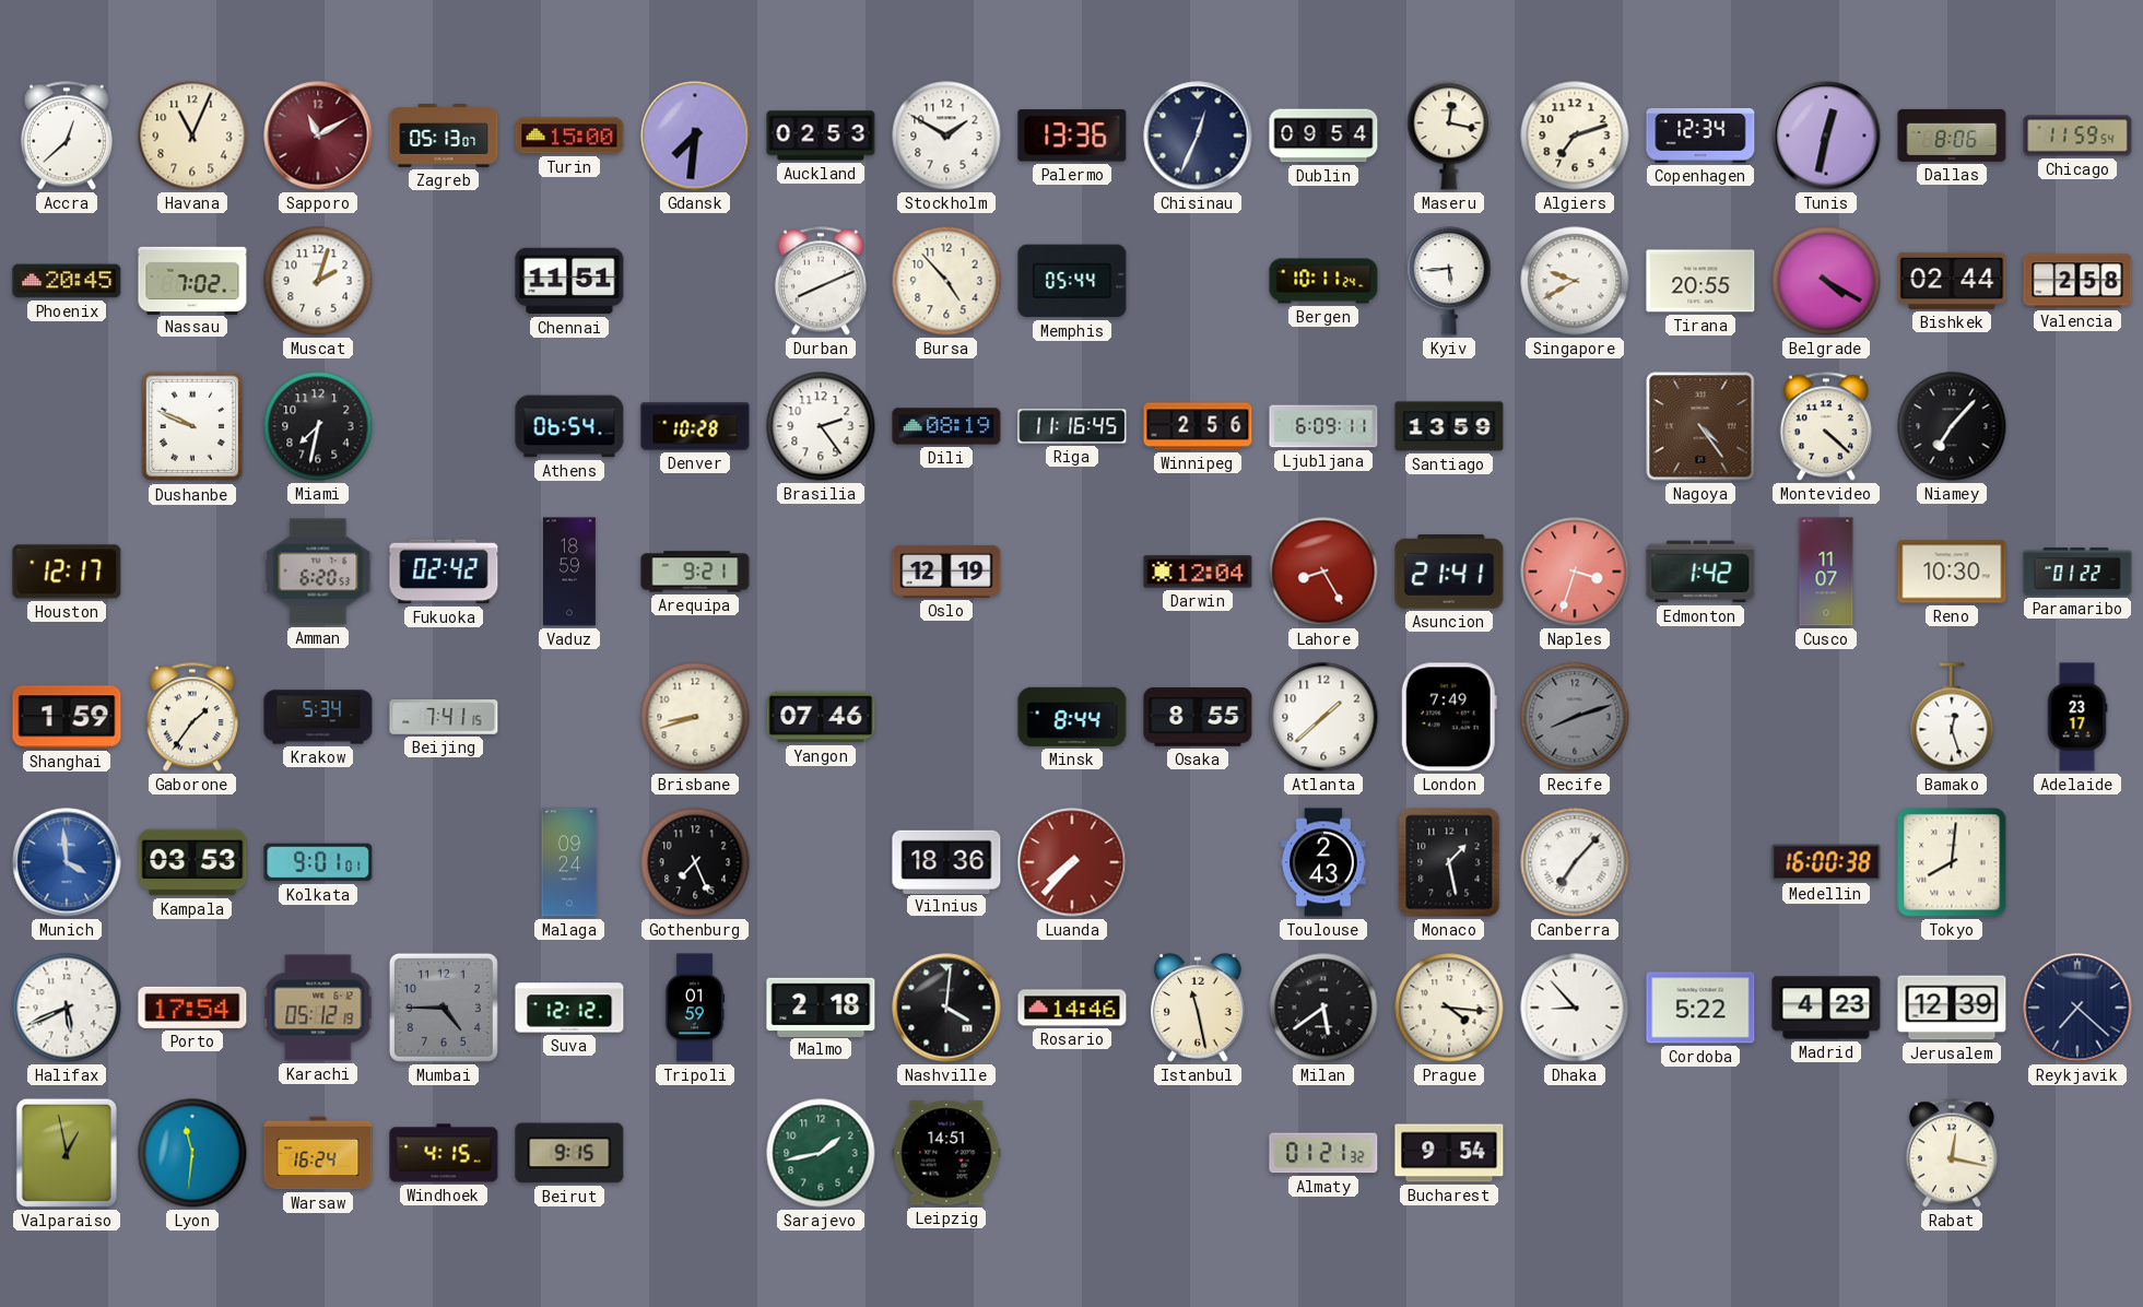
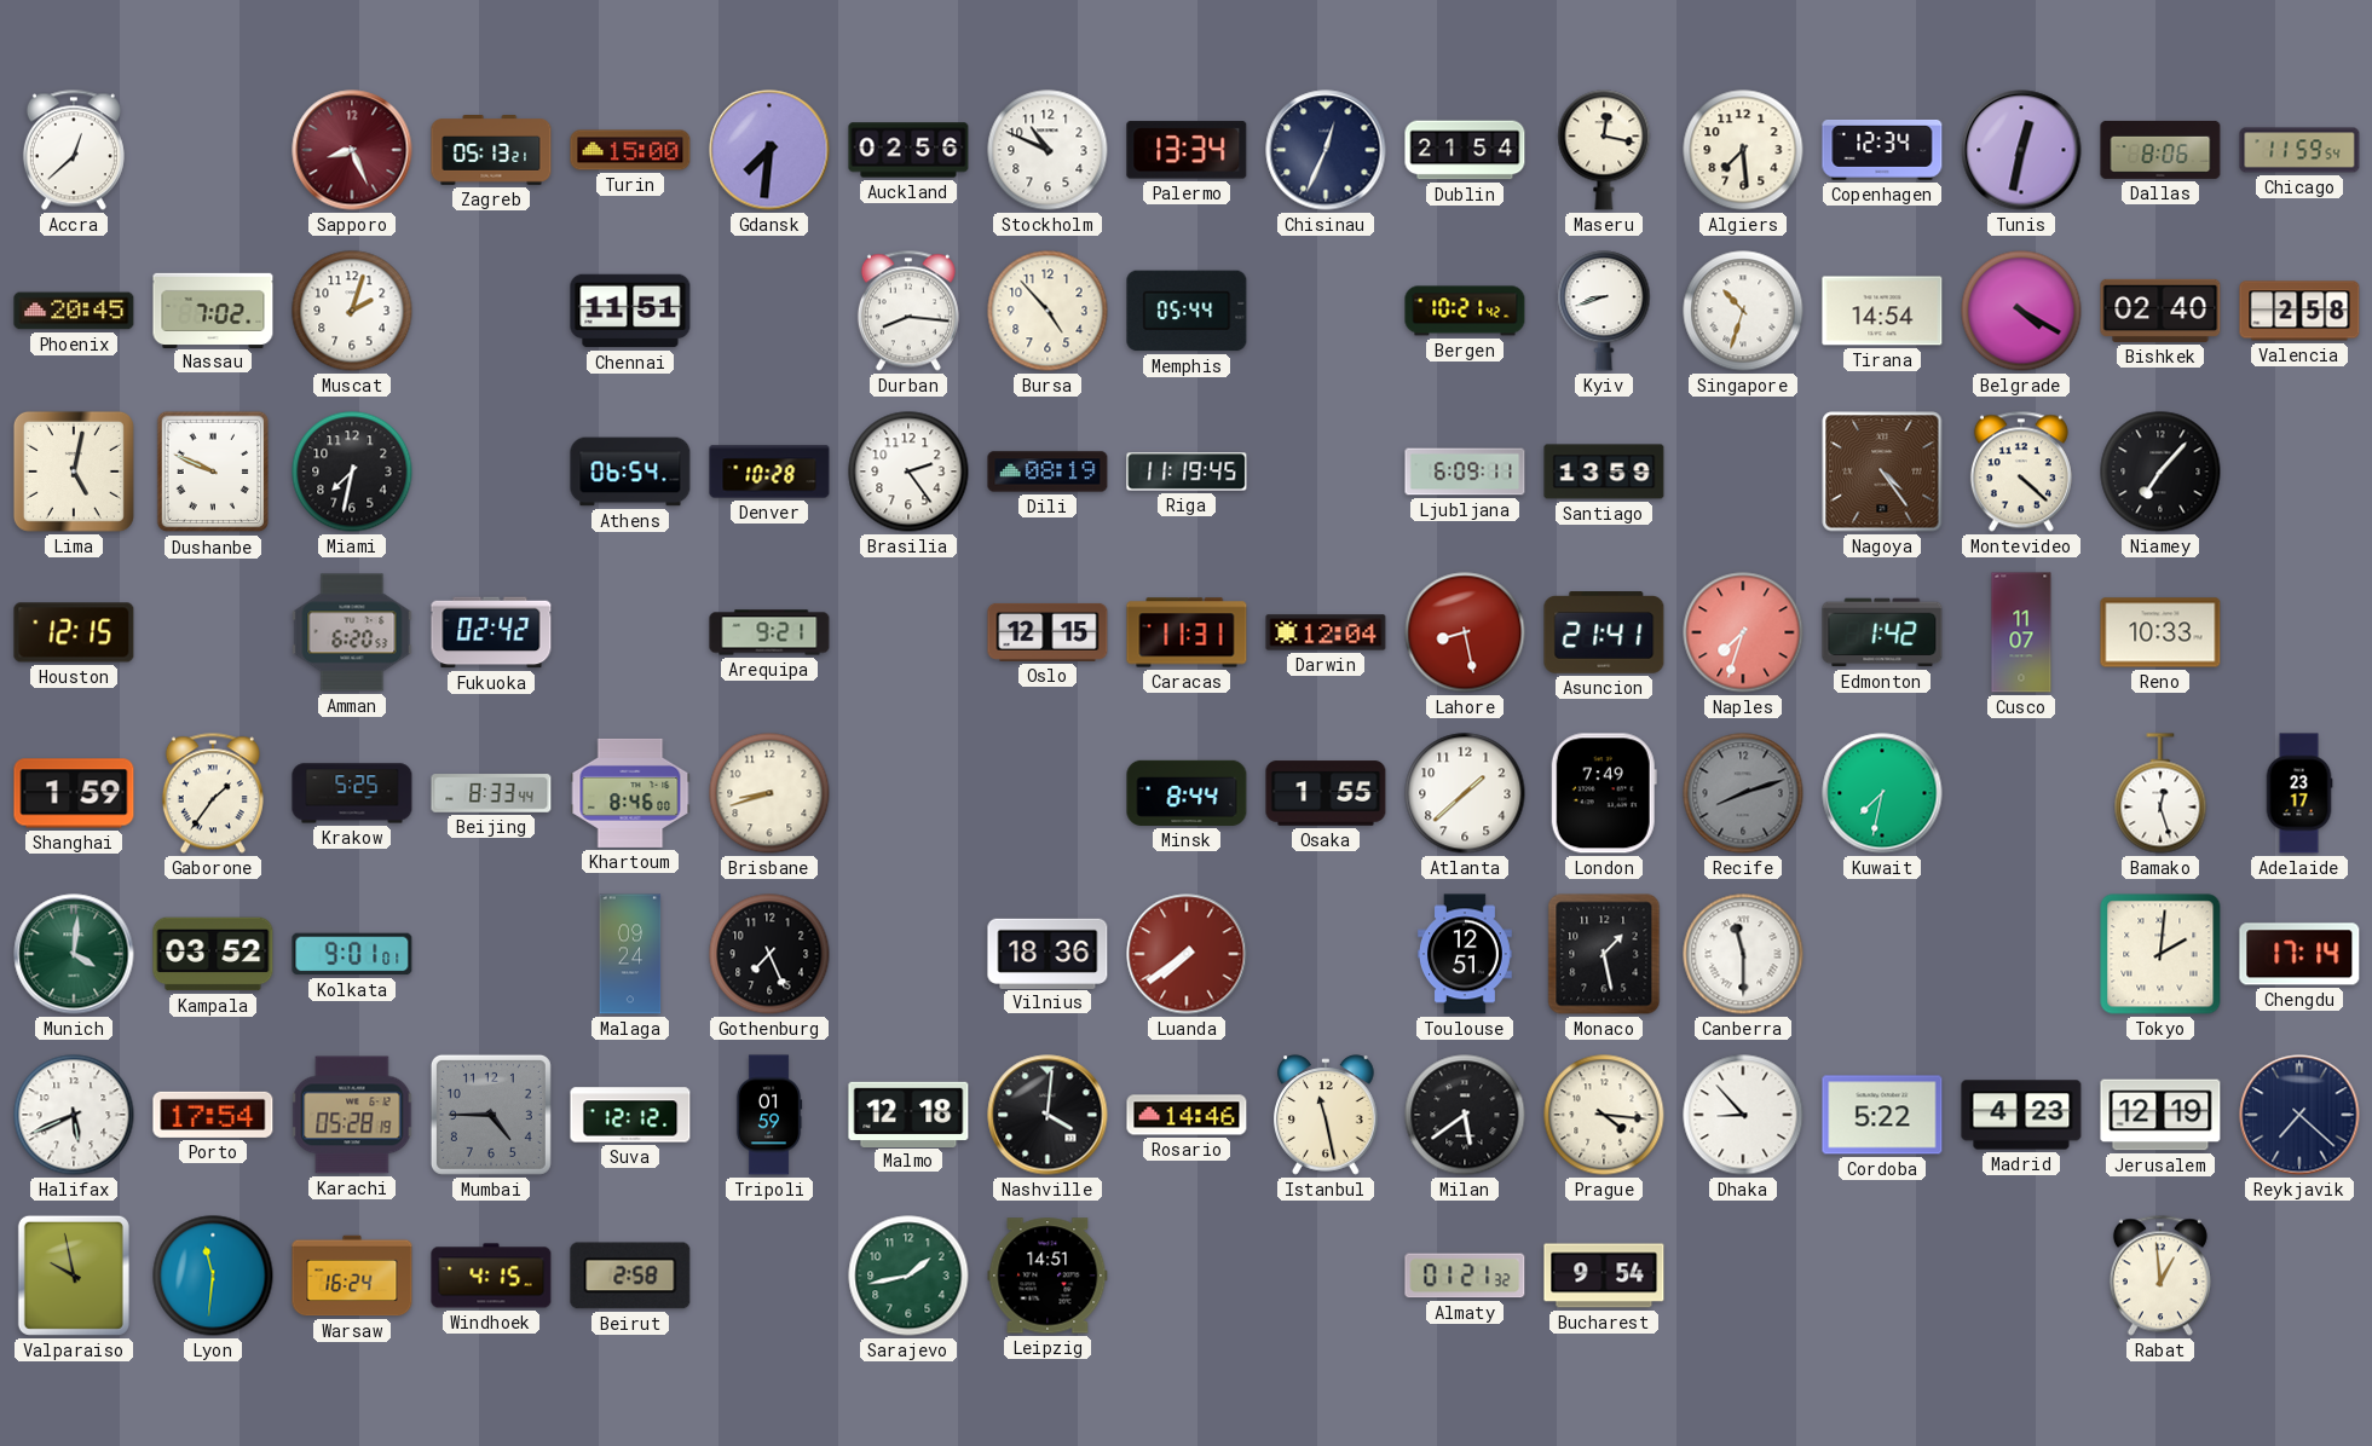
Havana: 11:04 -> none (192, 136)
Sapporo: 11:10 -> 8:26 (352, 150)
Zagreb: 05:13:07 -> 05:13:21 (491, 151)
Auckland: 02:53 -> 02:56 (908, 150)
Stockholm: 1:50 -> 10:49 (1048, 150)
Palermo: 13:36 -> 13:34 (1187, 150)
Dublin: 09:54 -> 21:54 (1465, 150)
Algiers: 7:12 -> 7:29 (1743, 150)
Durban: 8:11 -> 8:16 (908, 311)
Bergen: 10:11 -> 10:21 (1465, 311)
Kyiv: 5:44 -> 8:42 (1604, 311)
Singapore: 9:40 -> 10:33 (1743, 311)
Tirana: 20:55 -> 14:54 (1882, 311)
Bishkek: 02:44 -> 02:40 (2160, 311)
Lima: none -> 5:02 (74, 472)
Riga: 11:16 -> 11:19 (1187, 472)
Winnipeg: 2:56 -> none (1198, 426)
Houston: 12:17 -> 12:15 (74, 632)
Vaduz: 18:59 -> none (569, 572)
Oslo: 12:19 -> 12:15 (1048, 632)
Caracas: none -> 11:31 (1187, 632)
Lahore: 8:25 -> 8:28 (1465, 632)
Naples: 3:33 -> 7:33 (1743, 632)
Reno: 10:30 -> 10:33 (2160, 632)
Paramaribo: 01:22 -> none (2077, 572)
Krakow: 5:34 -> 5:25 (352, 793)
Beijing: 7:41 -> 8:33 (491, 793)
Khartoum: none -> 8:46 (630, 793)
Yangon: 07:46 -> none (821, 717)
Osaka: 8:55 -> 1:55 (1326, 793)
Kuwait: none -> 7:32 (1882, 793)
Munich: 3:59 -> 4:01 (74, 954)
Munich dial: blue -> green (74, 954)
Kampala: 03:53 -> 03:52 (213, 954)
Luanda: 7:37 -> 7:39 (1187, 954)
Toulouse: 2:43 -> 12:51 (1465, 954)
Canberra: 7:07 -> 11:30 (1743, 954)
Medellin: 16:00 -> none (1826, 862)
Tokyo: 8:01 -> 2:01 (2160, 954)
Chengdu: none -> 17:14 (2299, 954)
Karachi: 05:12 -> 05:28 (352, 1115)
Malmo: 2:18 -> 12:18 (908, 1114)
Jerusalem: 12:39 -> 12:19 (2160, 1115)
Valparaiso: 12:58 -> 9:58 (74, 1276)
Beirut: 9:15 -> 2:58 (630, 1276)
Rabat: 12:17 -> 12:59 (2160, 1276)
